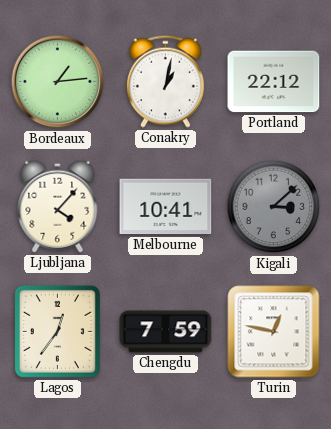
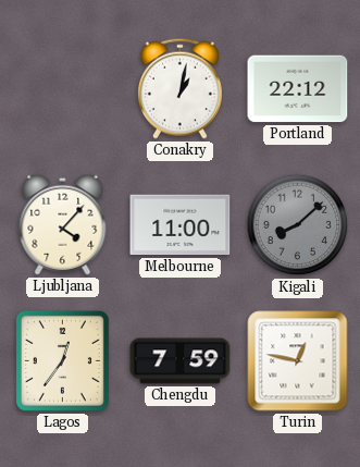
Bordeaux: 1:14 -> none (58, 82)
Melbourne: 10:41 -> 11:00 (181, 225)
Kigali: 3:08 -> 8:08 (298, 225)
